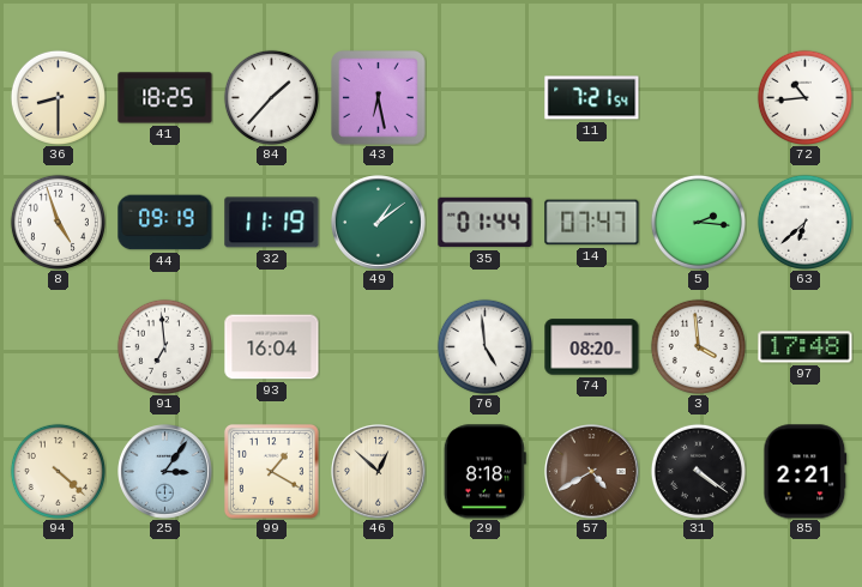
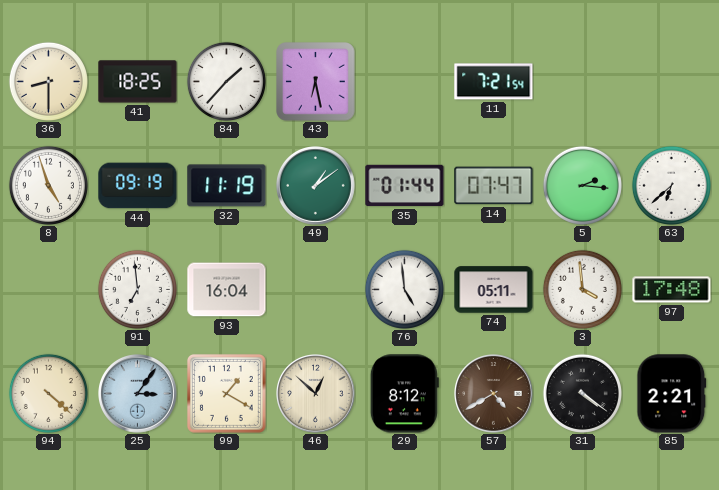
72: 10:44 -> none (804, 97)
74: 08:20 -> 05:11 (494, 290)
29: 8:18 -> 8:12 (404, 394)
